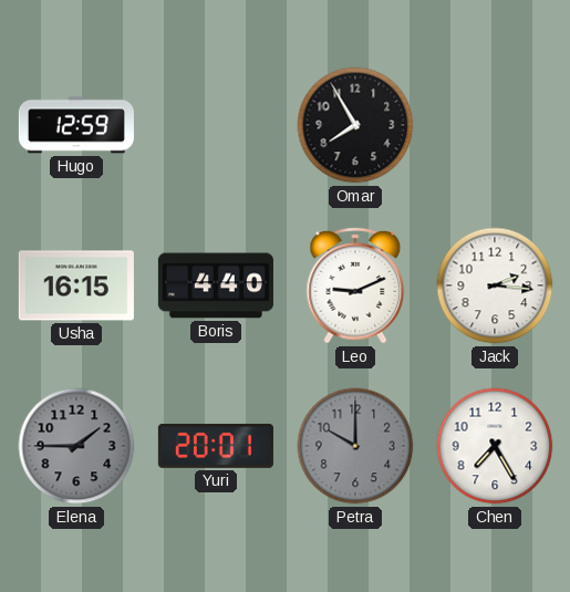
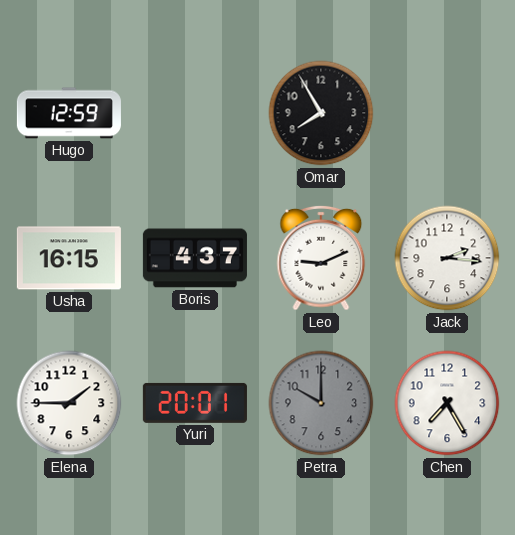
Boris: 4:40 -> 4:37 (195, 258)
Elena dial: grey -> white (69, 403)
